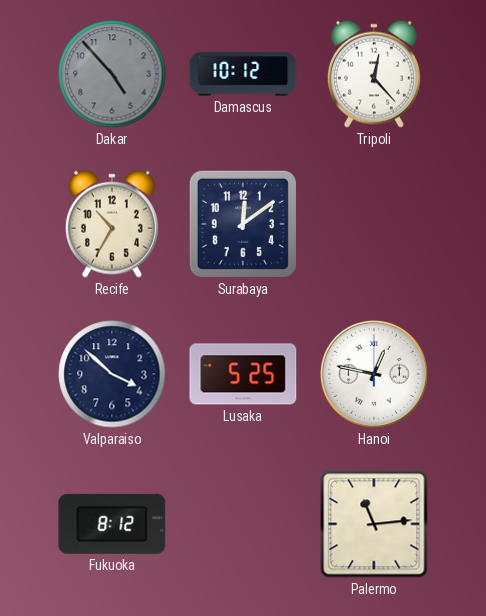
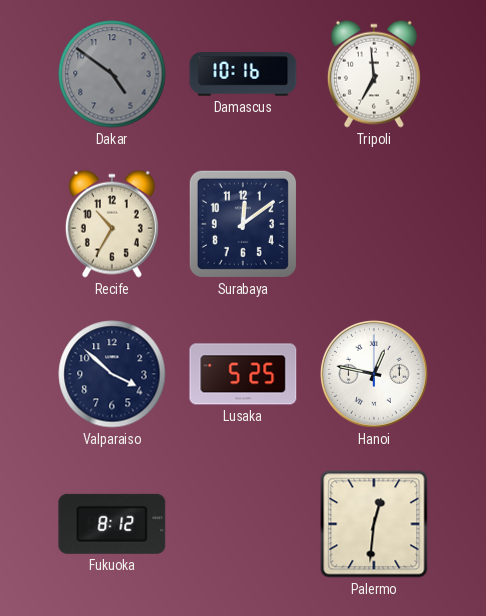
Dakar: 4:53 -> 4:51 (112, 74)
Damascus: 10:12 -> 10:16 (243, 74)
Tripoli: 12:23 -> 6:59 (374, 74)
Palermo: 11:14 -> 12:31 (374, 524)
